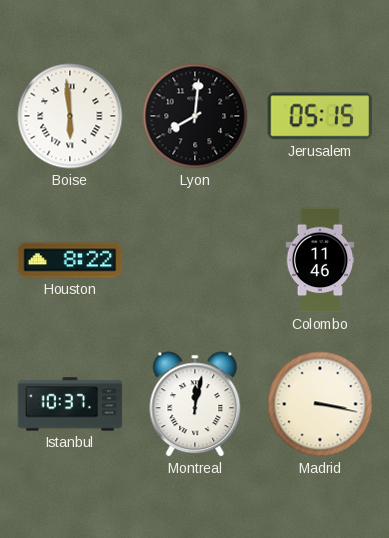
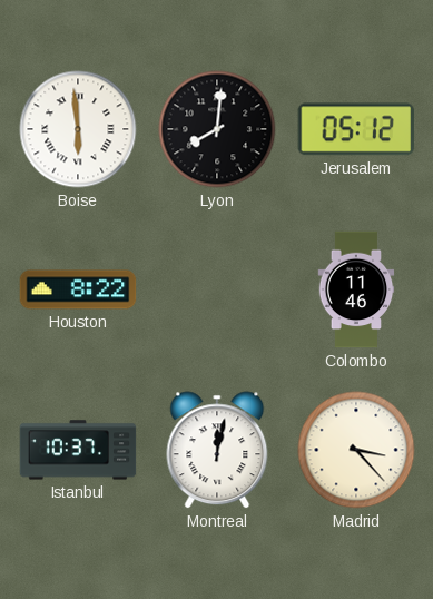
Jerusalem: 05:15 -> 05:12 (356, 129)
Madrid: 3:17 -> 3:23 (356, 450)
